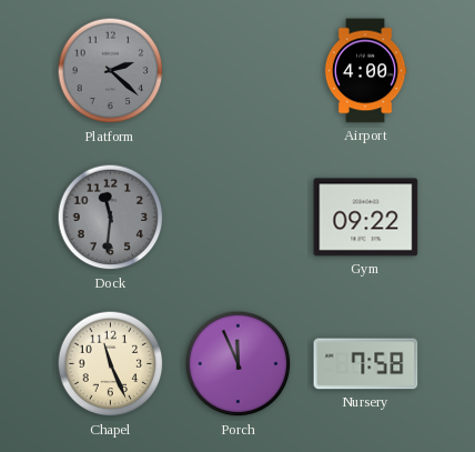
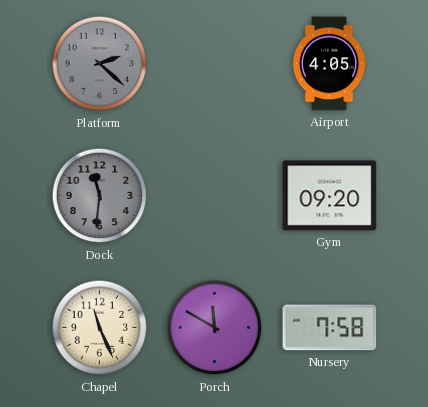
Airport: 4:00 -> 4:05 (329, 64)
Gym: 09:22 -> 09:20 (330, 196)
Porch: 11:56 -> 11:50 (215, 328)
